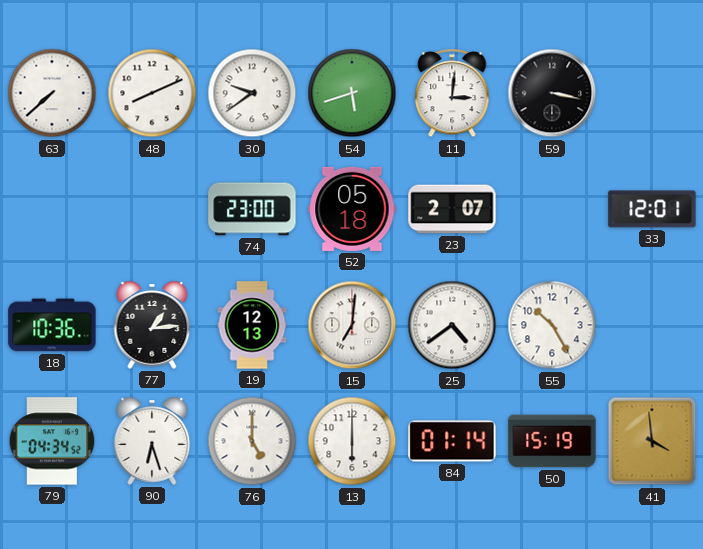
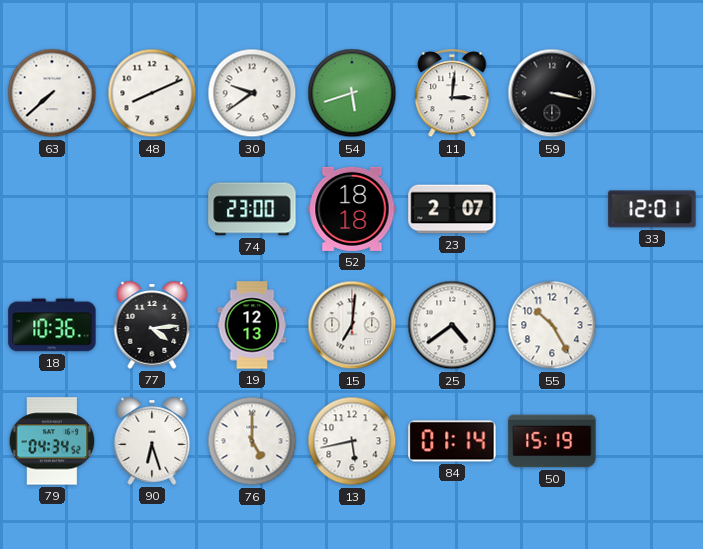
52: 05:18 -> 18:18 (352, 209)
77: 1:14 -> 4:14 (152, 325)
13: 6:00 -> 5:43 (352, 441)
41: 3:59 -> none (652, 441)
